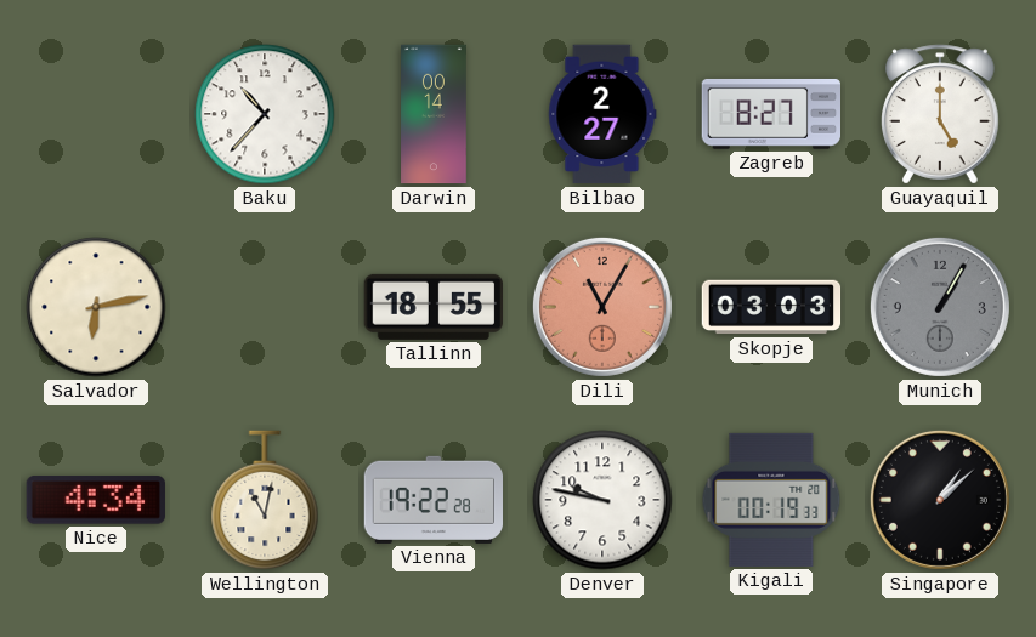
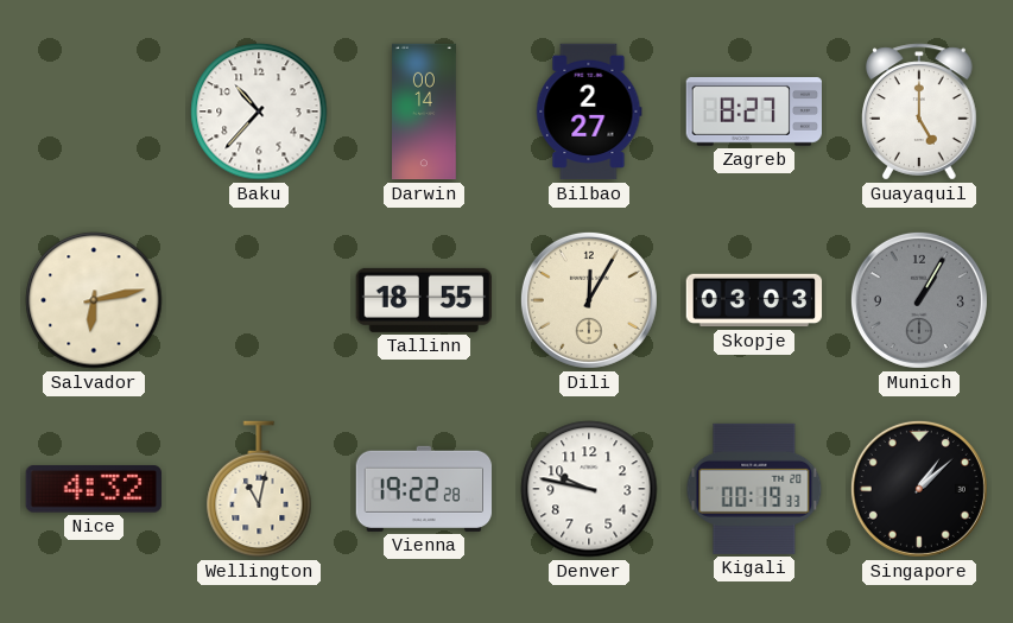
Dili: 11:05 -> 12:05 (589, 300)
Dili dial: salmon -> cream (589, 300)
Nice: 4:34 -> 4:32 (94, 489)
